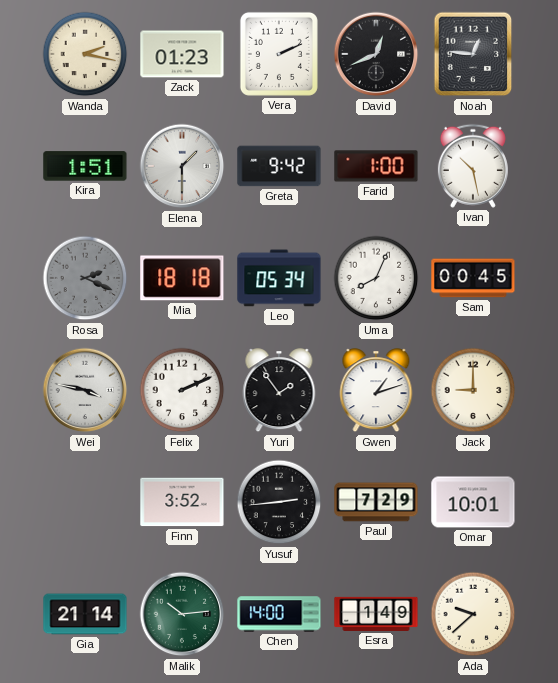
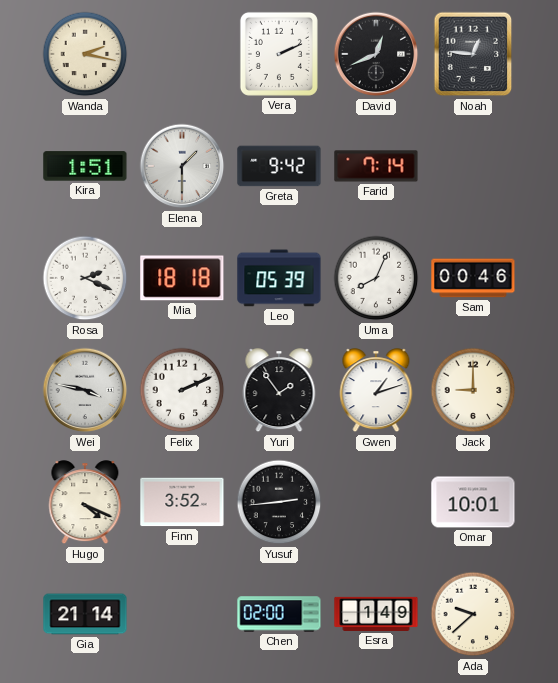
Zack: 01:23 -> none (182, 54)
Farid: 1:00 -> 7:14 (376, 166)
Ivan: 10:28 -> none (473, 166)
Rosa dial: grey -> white (85, 278)
Leo: 05:34 -> 05:39 (279, 278)
Sam: 00:45 -> 00:46 (473, 278)
Hugo: none -> 4:19 (85, 503)
Paul: 7:29 -> none (376, 502)
Malik: 10:14 -> none (182, 614)
Chen: 14:00 -> 02:00 (279, 614)
